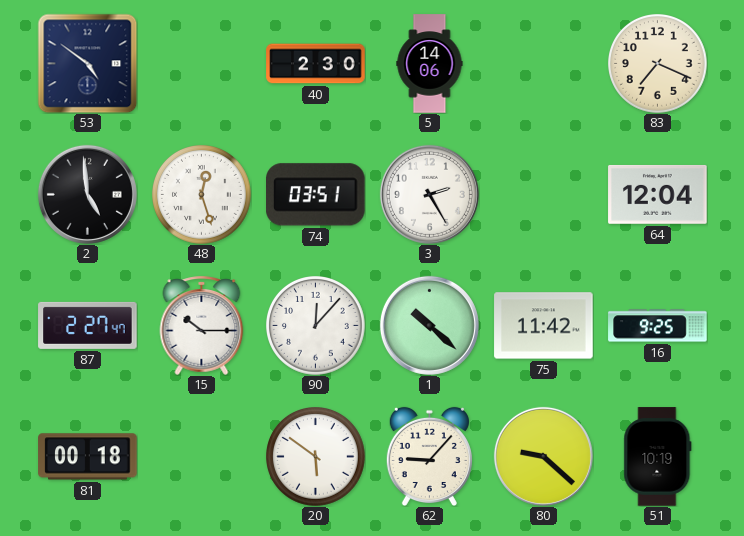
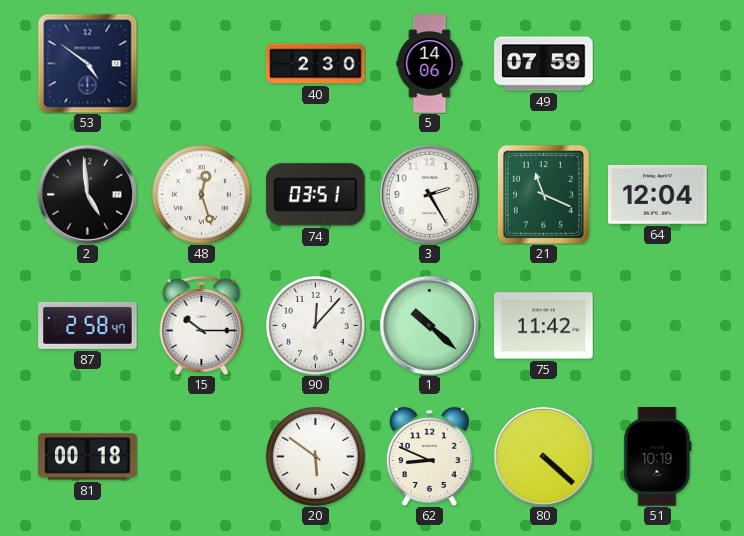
49: none -> 07:59 (544, 64)
83: 7:19 -> none (658, 64)
21: none -> 11:19 (543, 194)
87: 2:27 -> 2:58 (88, 325)
16: 9:25 -> none (658, 326)
62: 9:07 -> 8:49 (429, 456)
80: 9:22 -> 4:22 (543, 456)
